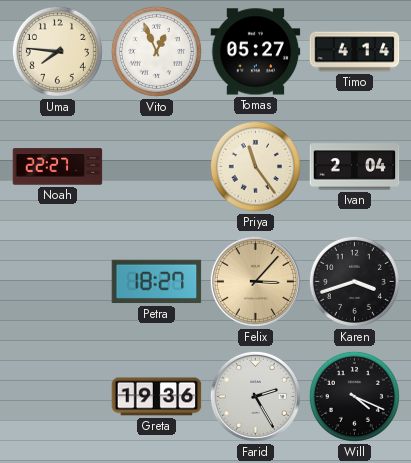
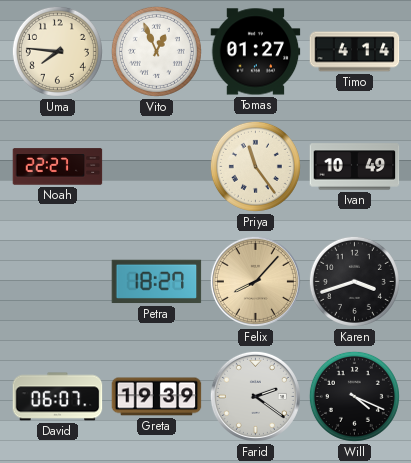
Tomas: 05:27 -> 01:27 (256, 52)
Ivan: 2:04 -> 10:49 (355, 167)
Felix: 3:07 -> 8:07 (255, 281)
David: none -> 06:07 (58, 397)
Greta: 19:36 -> 19:39 (157, 397)
Farid: 2:25 -> 2:21 (255, 396)
